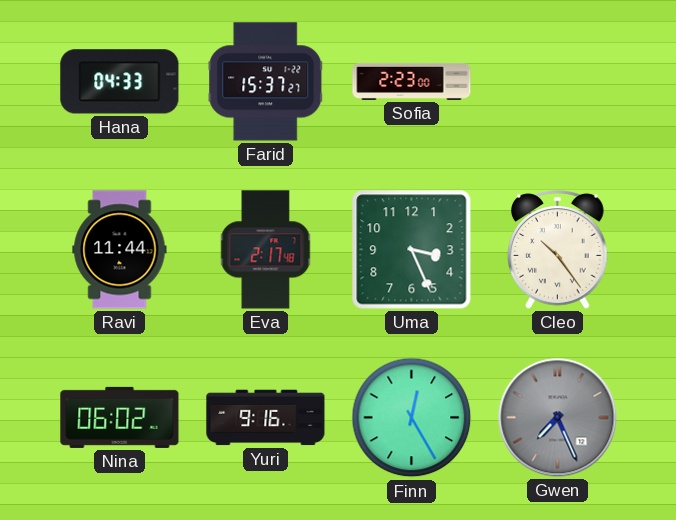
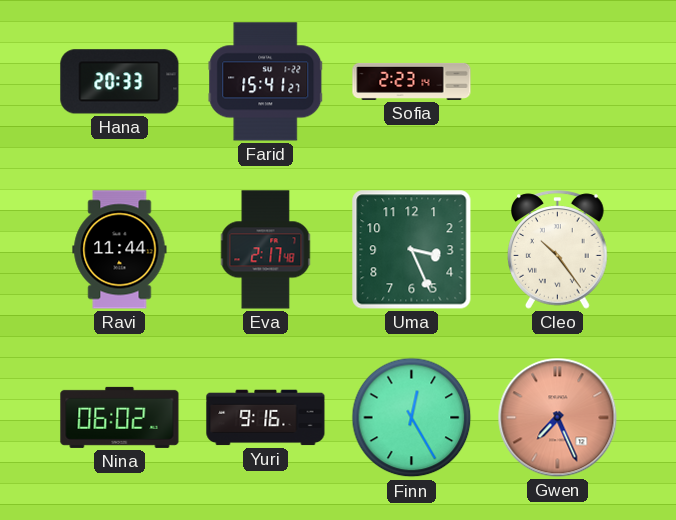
Hana: 04:33 -> 20:33 (120, 82)
Farid: 15:37 -> 15:41 (266, 82)
Sofia: 2:23:00 -> 2:23:14 (412, 81)
Gwen dial: grey -> salmon (558, 418)
